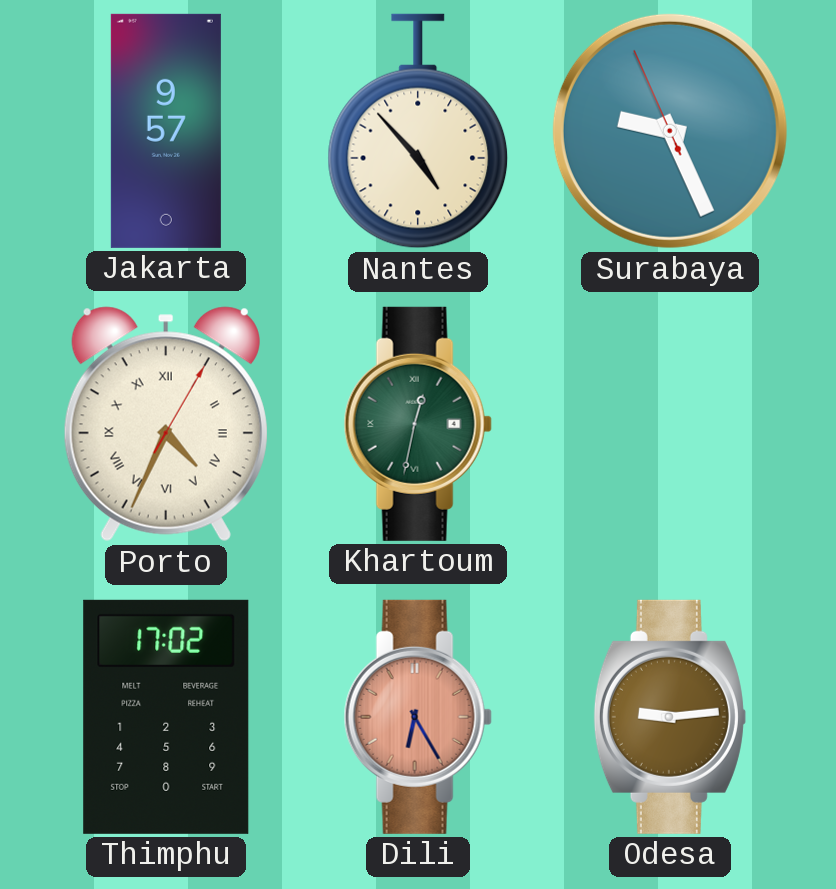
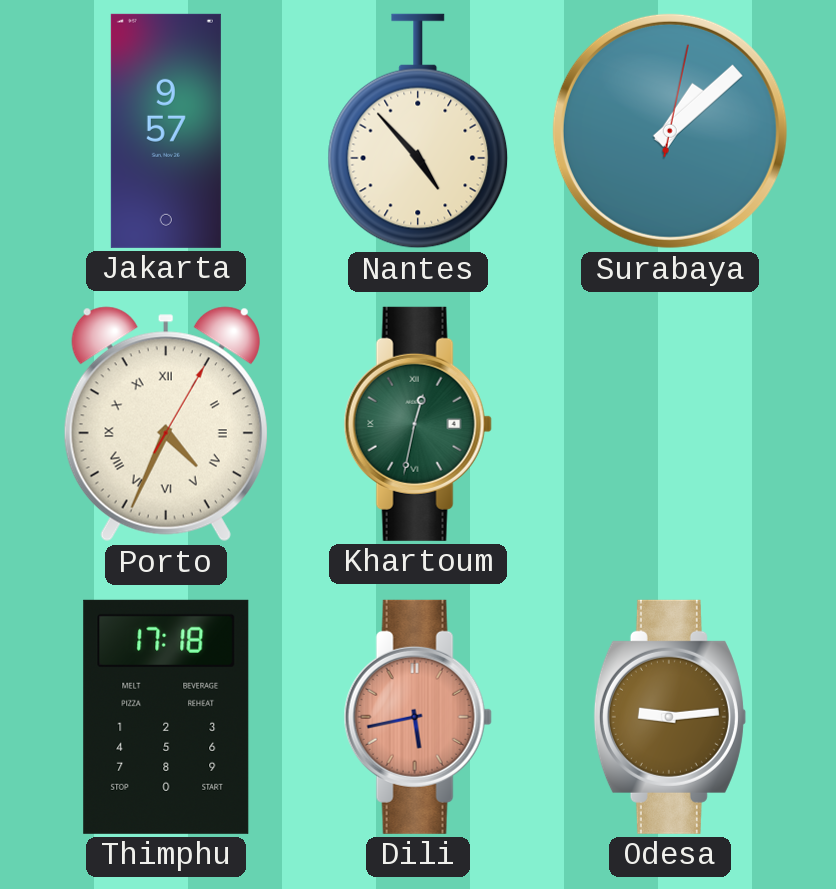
Surabaya: 9:25 -> 1:08 (670, 131)
Thimphu: 17:02 -> 17:18 (166, 717)
Dili: 6:25 -> 5:43 (418, 717)
